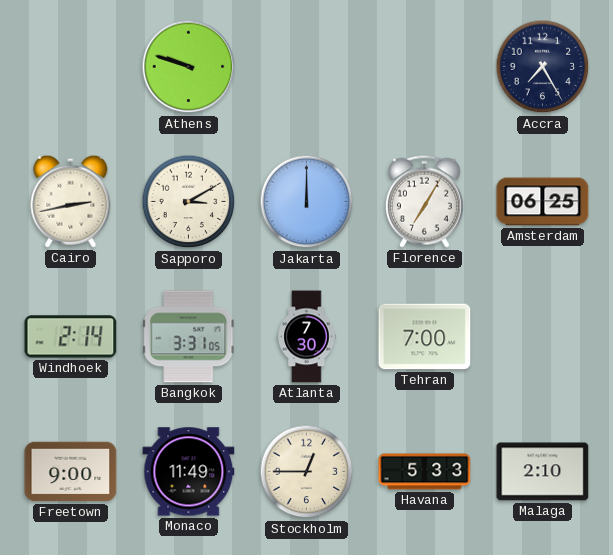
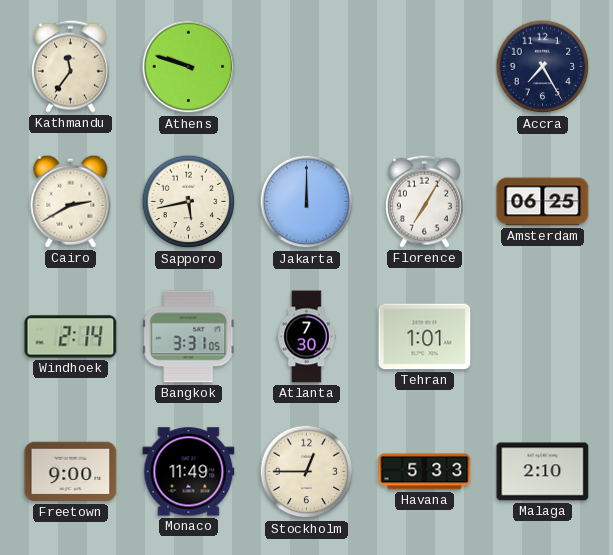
Kathmandu: none -> 11:36 (70, 66)
Cairo: 2:43 -> 2:40 (71, 201)
Sapporo: 3:10 -> 5:43 (189, 202)
Tehran: 7:00 -> 1:01 (425, 337)
